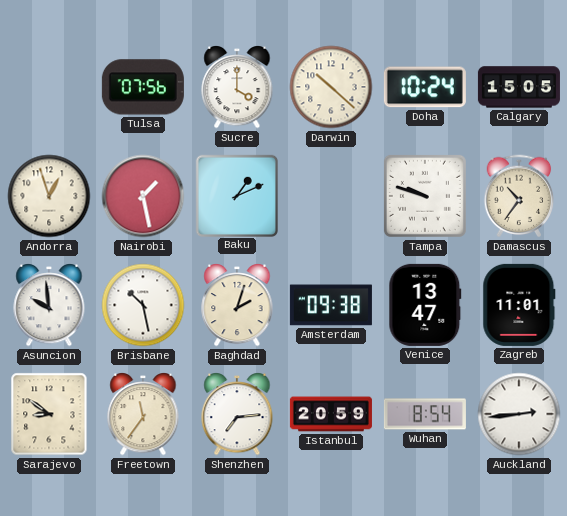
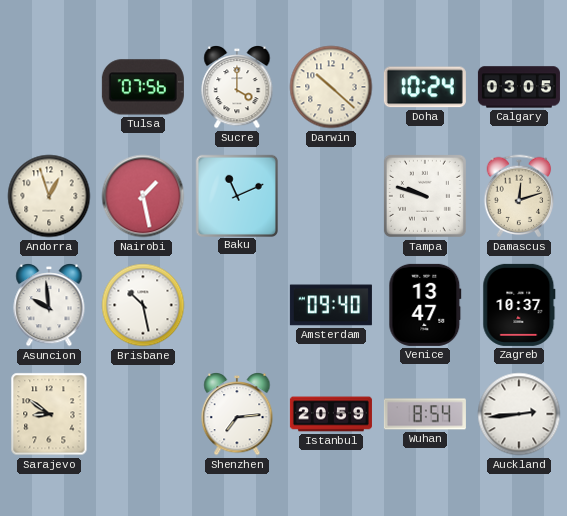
Calgary: 15:05 -> 03:05 (519, 87)
Baku: 1:11 -> 11:11 (236, 195)
Damascus: 10:36 -> 12:12 (519, 196)
Baghdad: 2:03 -> none (237, 306)
Amsterdam: 09:38 -> 09:40 (331, 305)
Zagreb: 11:01 -> 10:37 (519, 305)
Freetown: 11:36 -> none (143, 415)
